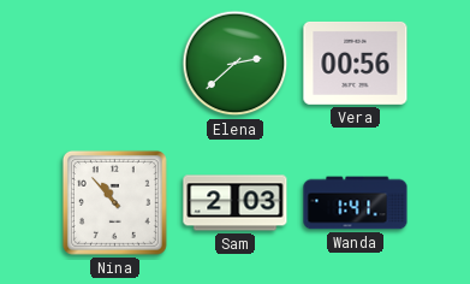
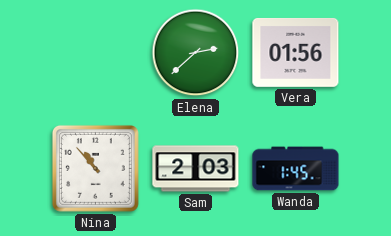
Vera: 00:56 -> 01:56 (296, 52)
Wanda: 1:41 -> 1:45 (296, 169)
